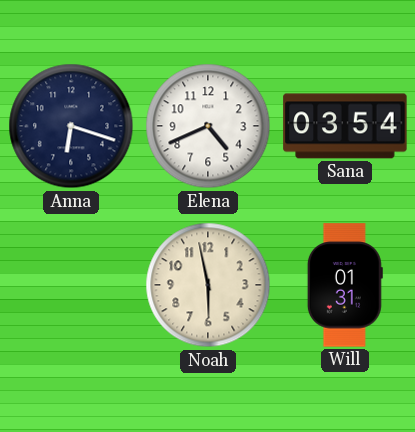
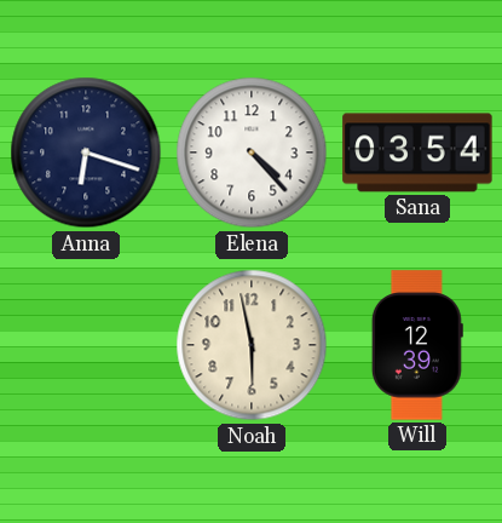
Elena: 4:41 -> 4:23 (252, 153)
Will: 01:31 -> 12:39 (417, 345)
